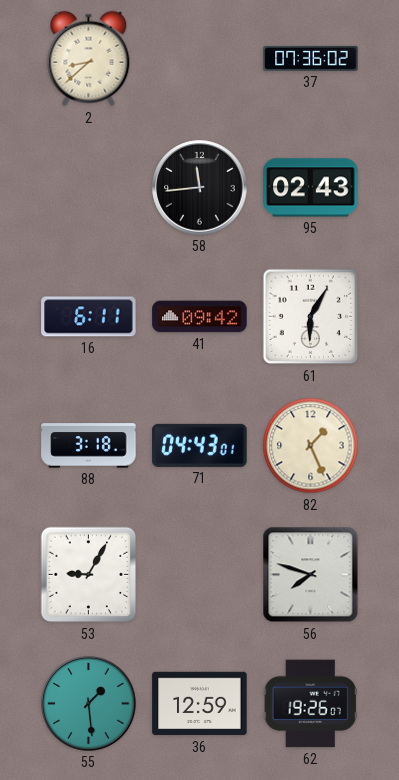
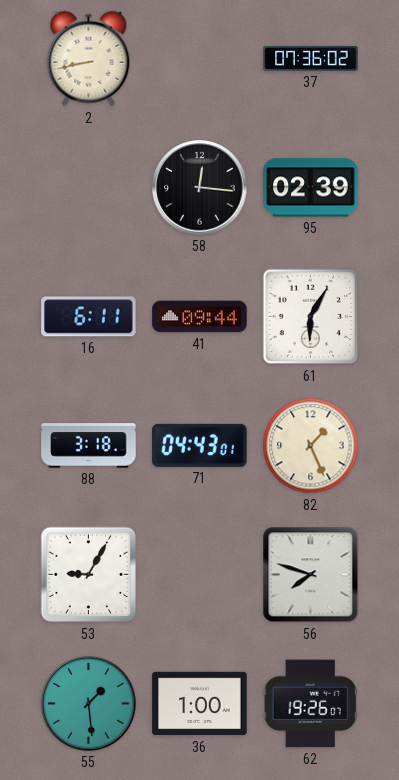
2: 8:38 -> 8:43 (89, 59)
58: 11:44 -> 12:16 (200, 188)
95: 02:43 -> 02:39 (311, 188)
41: 09:42 -> 09:44 (200, 317)
36: 12:59 -> 1:00 (200, 704)
